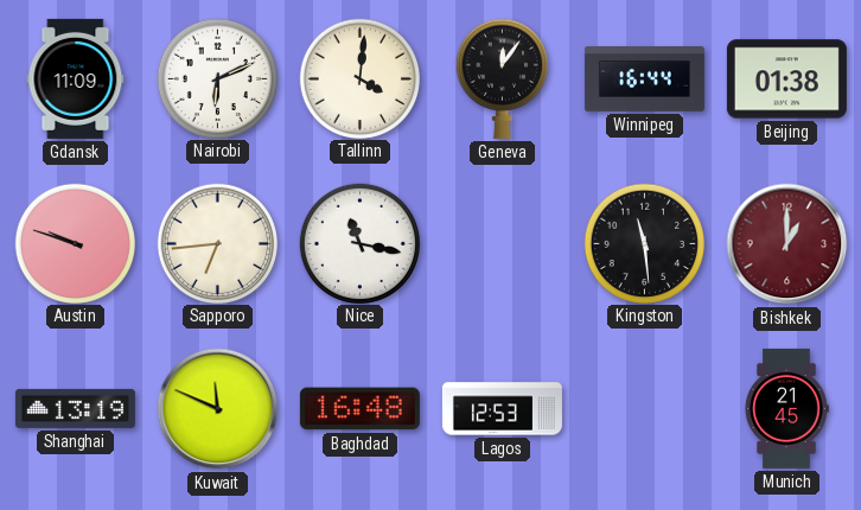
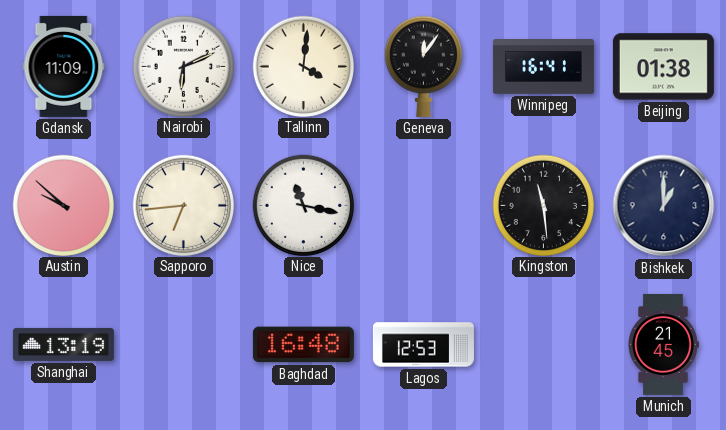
Winnipeg: 16:44 -> 16:41 (543, 67)
Austin: 9:48 -> 9:52 (63, 205)
Bishkek dial: burgundy -> navy (664, 206)
Kuwait: 11:49 -> none (218, 409)
